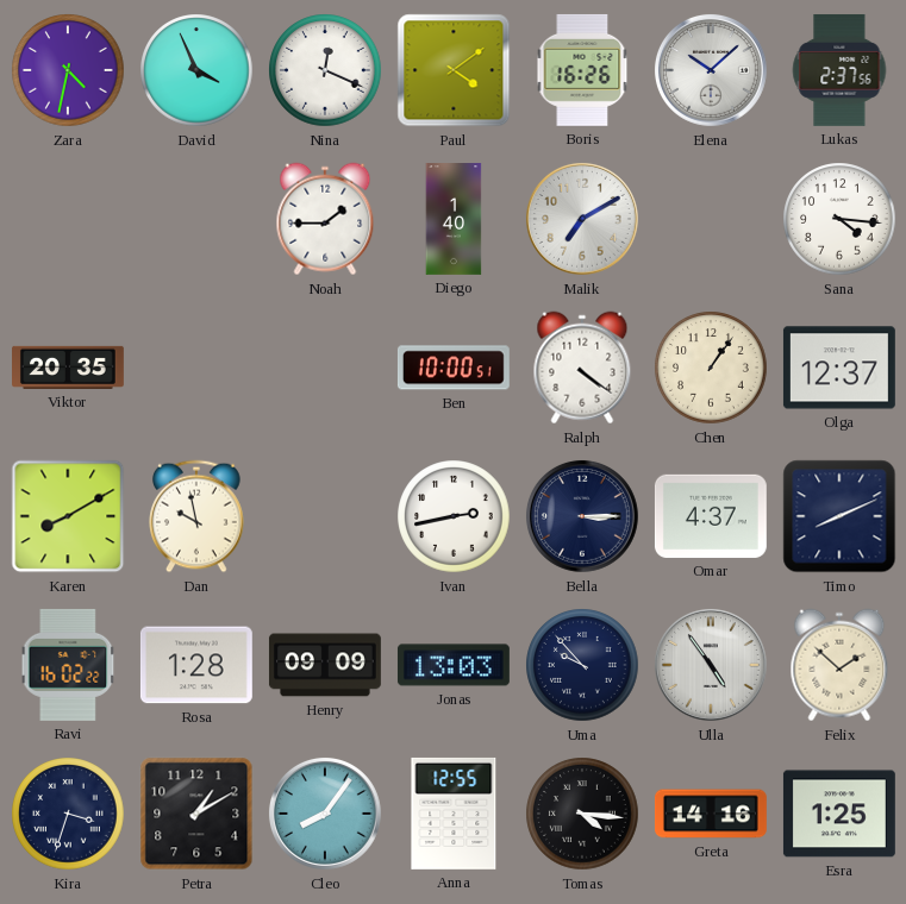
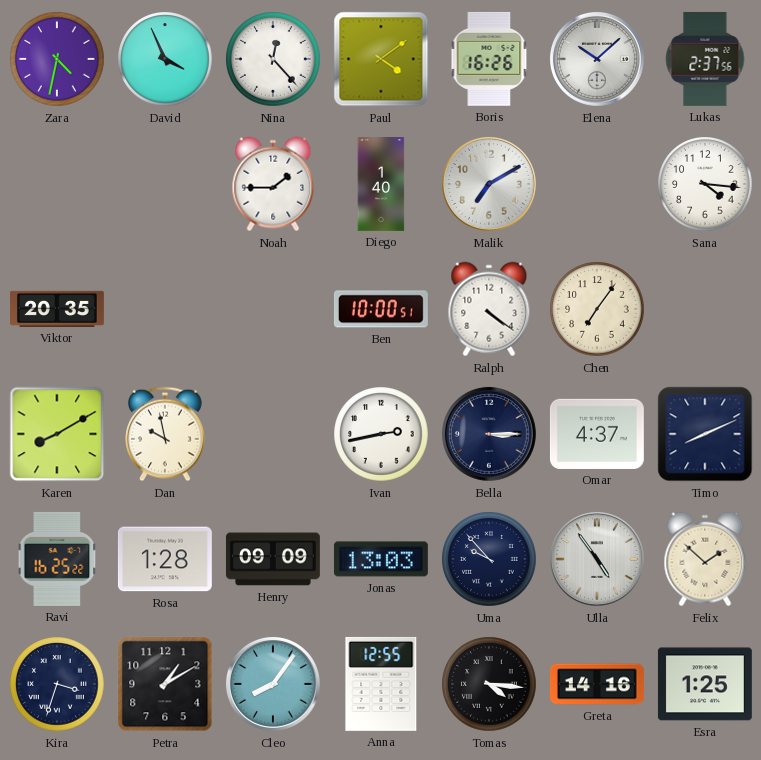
Nina: 12:19 -> 12:23 (273, 59)
Chen: 1:06 -> 7:06 (597, 309)
Olga: 12:37 -> none (839, 368)
Ravi: 16:02 -> 16:25 (57, 559)
